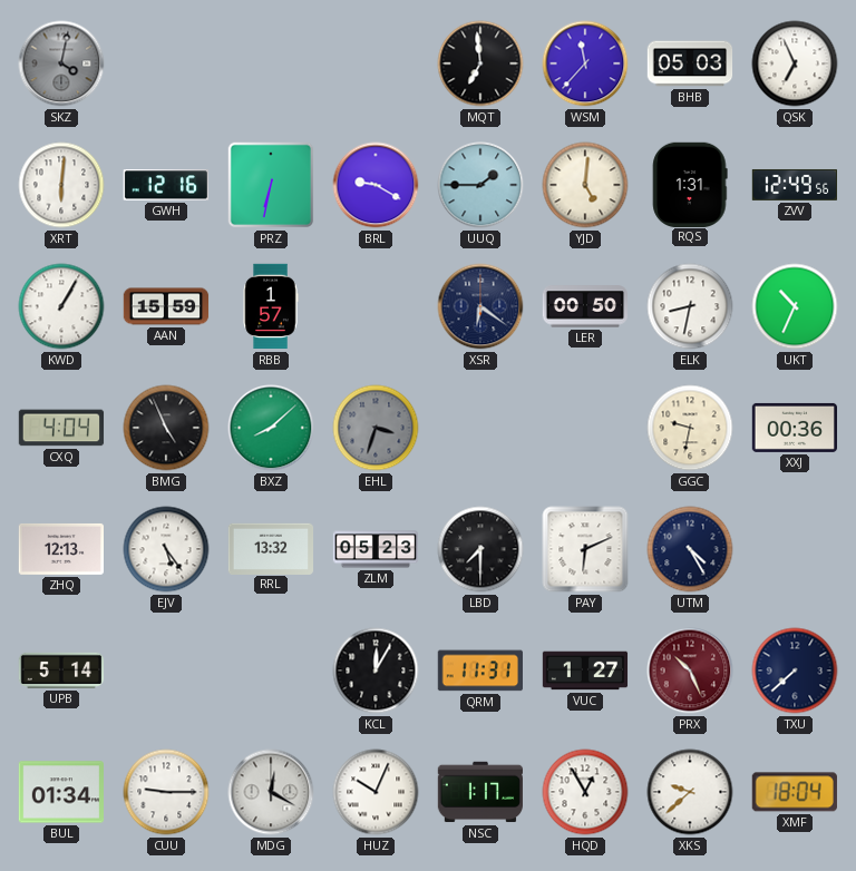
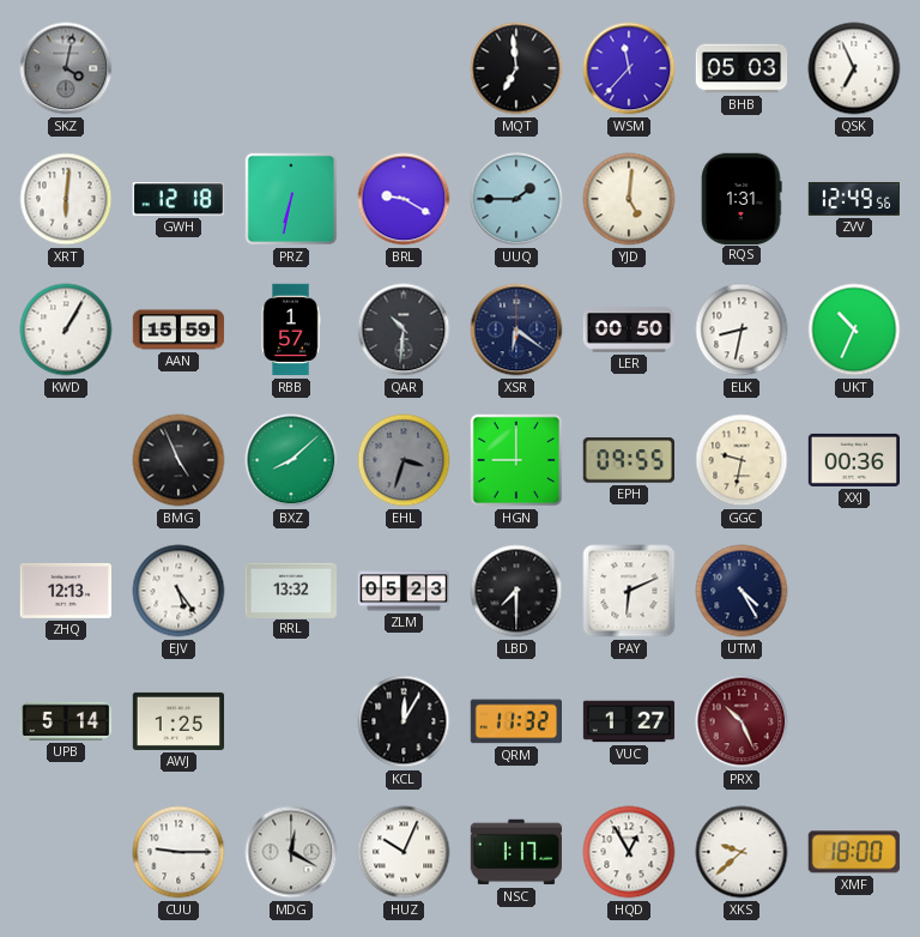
GWH: 12:16 -> 12:18 (178, 199)
QAR: none -> 10:31 (404, 330)
CXQ: 4:04 -> none (61, 428)
HGN: none -> 9:00 (516, 460)
EPH: none -> 09:55 (628, 460)
AWJ: none -> 1:25 (178, 721)
QRM: 11:31 -> 11:32 (515, 721)
TXU: 7:38 -> none (795, 671)
BUL: 01:34 -> none (60, 792)
XMF: 18:04 -> 18:00 (854, 852)
